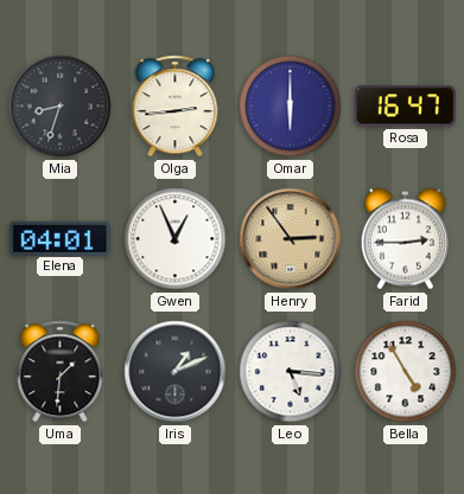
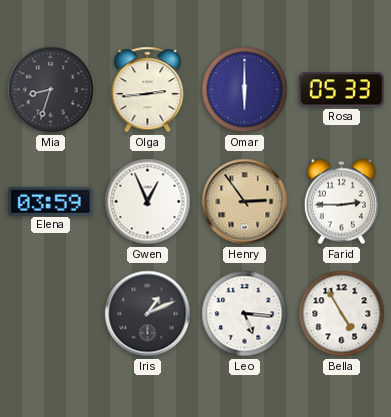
Rosa: 16:47 -> 05:33 (341, 90)
Elena: 04:01 -> 03:59 (50, 201)
Uma: 1:31 -> none (61, 372)
